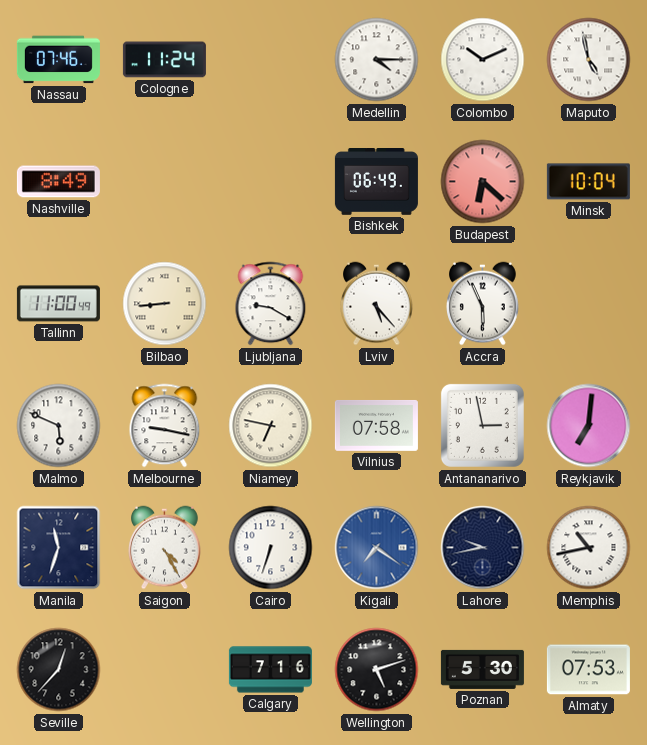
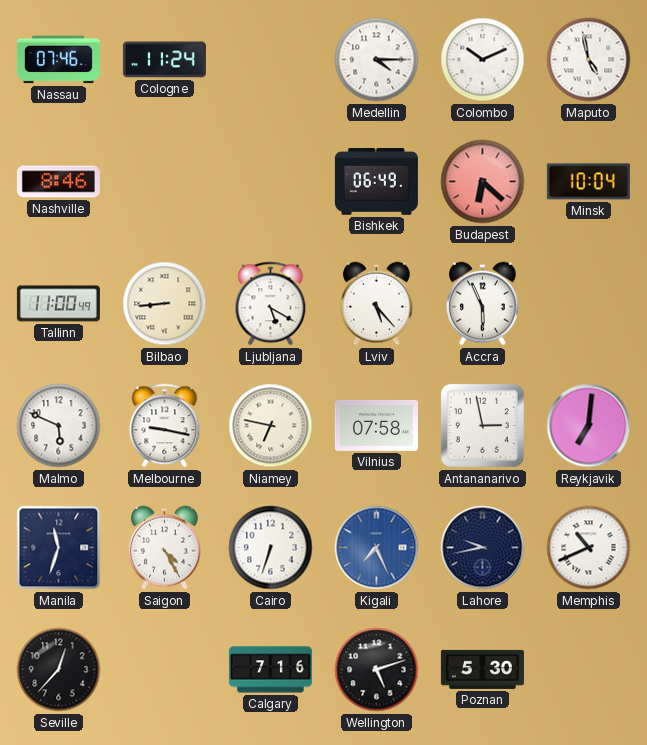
Nashville: 8:49 -> 8:46 (58, 182)
Ljubljana: 9:20 -> 5:20 (271, 304)
Kigali: 7:21 -> 7:26 (377, 548)
Memphis: 10:43 -> 10:41 (589, 548)
Almaty: 07:53 -> none (588, 670)
